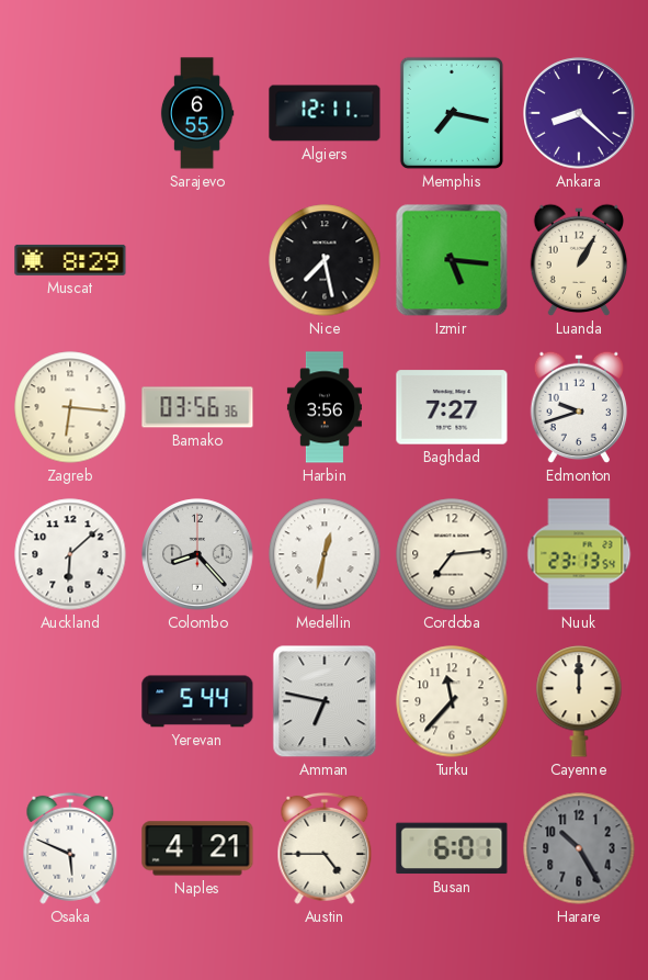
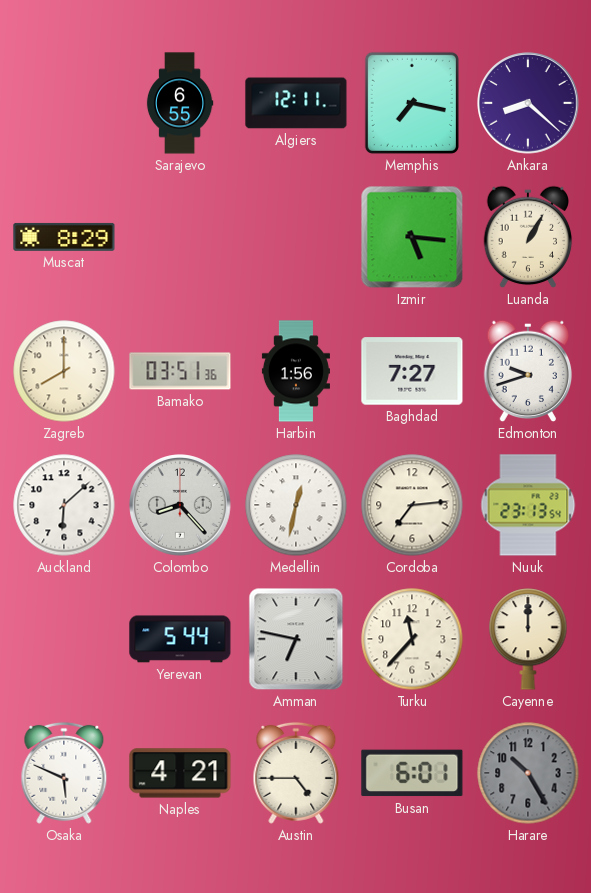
Nice: 7:28 -> none (325, 260)
Zagreb: 6:16 -> 8:00 (64, 371)
Bamako: 03:56 -> 03:51 (180, 371)
Harbin: 3:56 -> 1:56 (296, 371)
